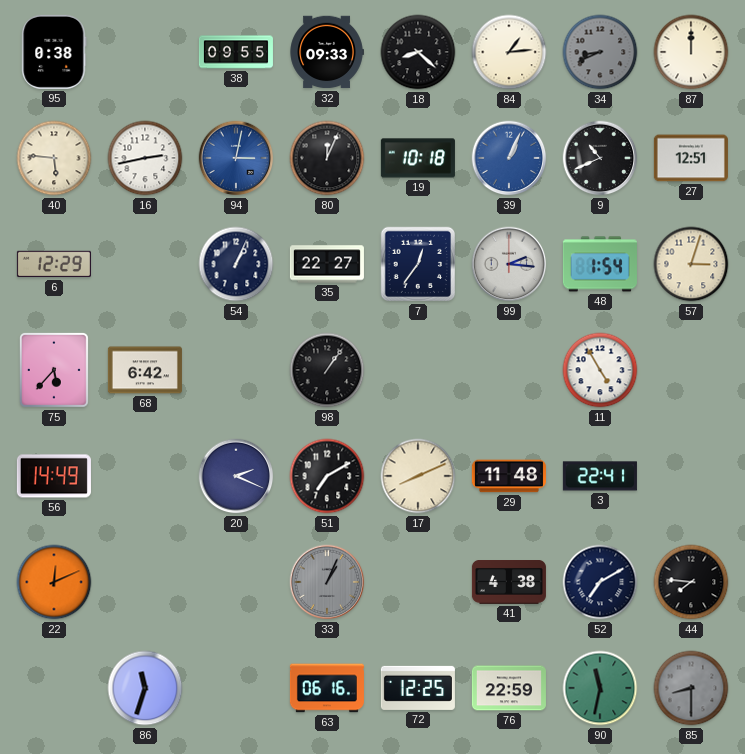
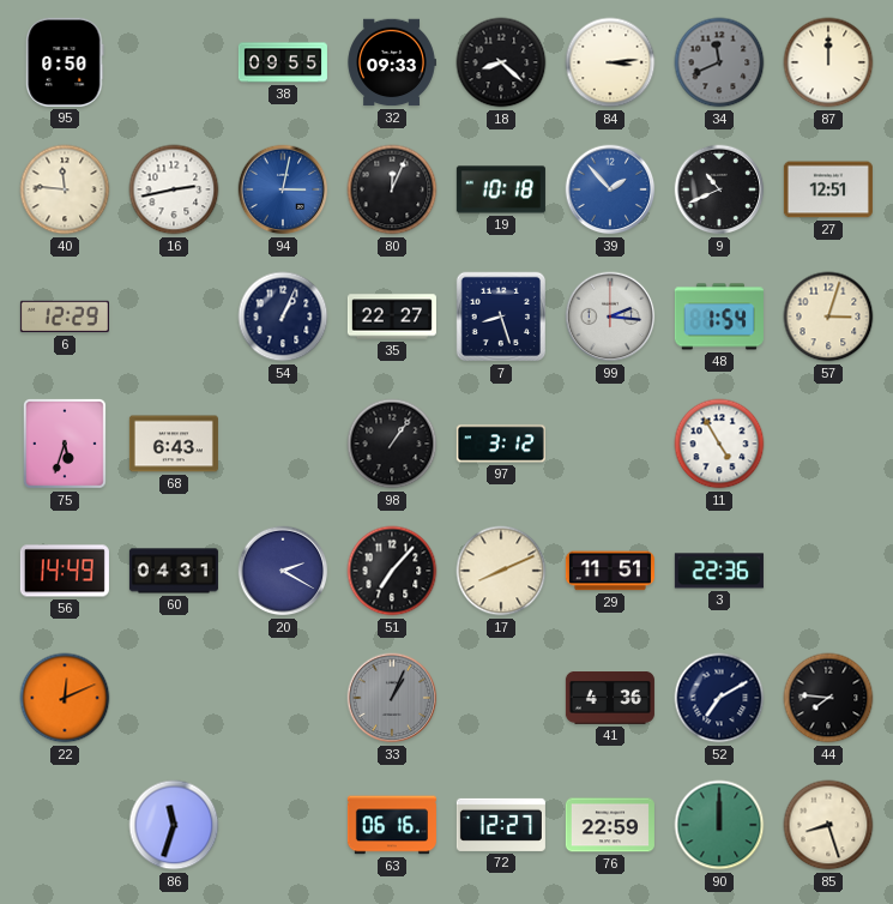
95: 0:38 -> 0:50 (65, 62)
84: 1:14 -> 3:14 (610, 62)
34: 8:41 -> 11:41 (719, 62)
40: 5:46 -> 11:46 (65, 189)
39: 1:04 -> 1:53 (610, 189)
7: 12:36 -> 8:27 (501, 317)
75: 5:37 -> 5:33 (65, 444)
68: 6:42 -> 6:43 (174, 444)
97: none -> 3:12 (501, 444)
60: none -> 04:31 (174, 571)
20: 2:19 -> 2:20 (283, 571)
51: 7:10 -> 7:07 (392, 571)
29: 11:48 -> 11:51 (610, 571)
3: 22:41 -> 22:36 (719, 571)
41: 4:38 -> 4:36 (610, 699)
72: 12:25 -> 12:27 (501, 825)
90: 11:32 -> 12:00 (719, 825)
85: 8:30 -> 8:27 (828, 825)
85 dial: grey -> cream (828, 825)
